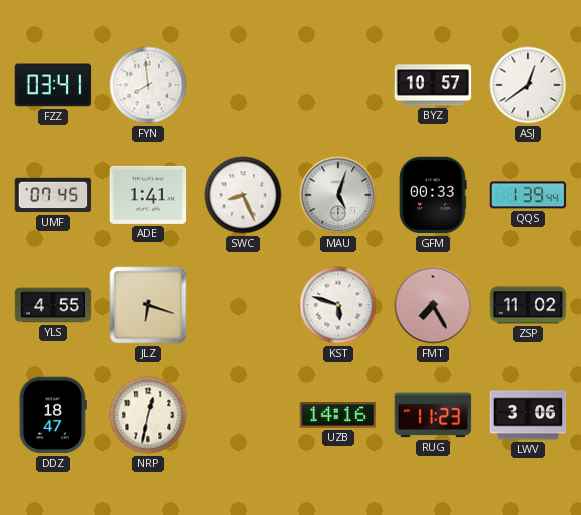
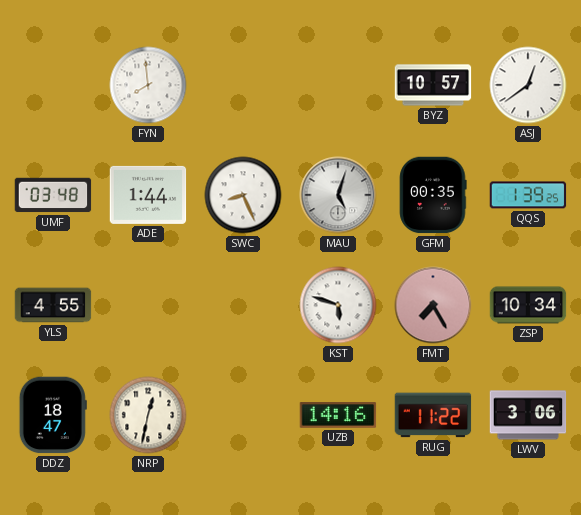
FZZ: 03:41 -> none (53, 85)
UMF: 07:45 -> 03:48 (53, 195)
ADE: 1:41 -> 1:44 (148, 195)
GFM: 00:33 -> 00:35 (433, 195)
QQS: 1:39:44 -> 1:39:25 (528, 195)
JLZ: 6:18 -> none (148, 305)
ZSP: 11:02 -> 10:34 (528, 305)
RUG: 11:23 -> 11:22 (433, 415)
